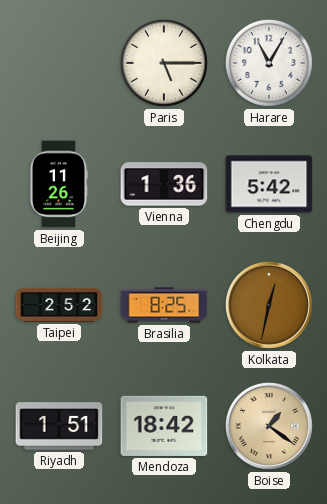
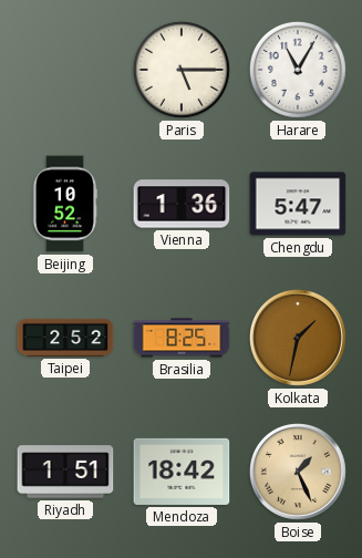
Beijing: 11:26 -> 10:52 (64, 204)
Chengdu: 5:42 -> 5:47 (298, 204)
Kolkata: 12:32 -> 1:32 (298, 338)
Boise: 1:21 -> 1:26 (298, 472)
